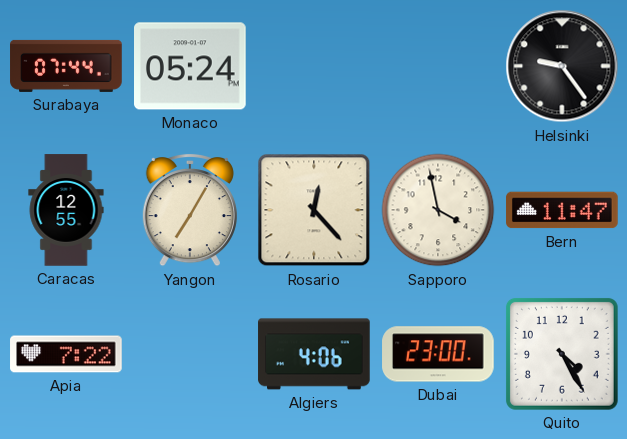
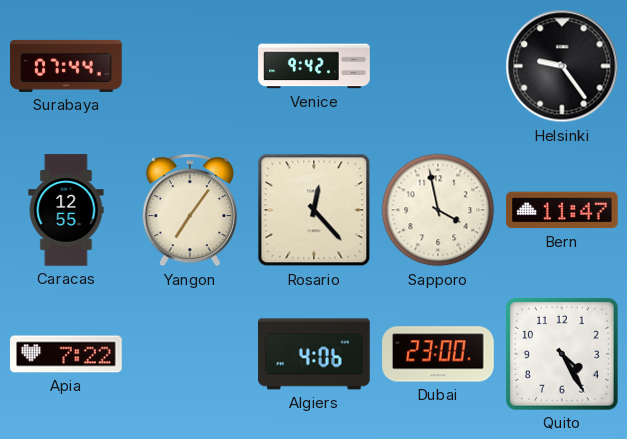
Monaco: 05:24 -> none (191, 66)
Venice: none -> 9:42 (314, 66)
Yangon: 7:05 -> 7:06 (190, 210)
